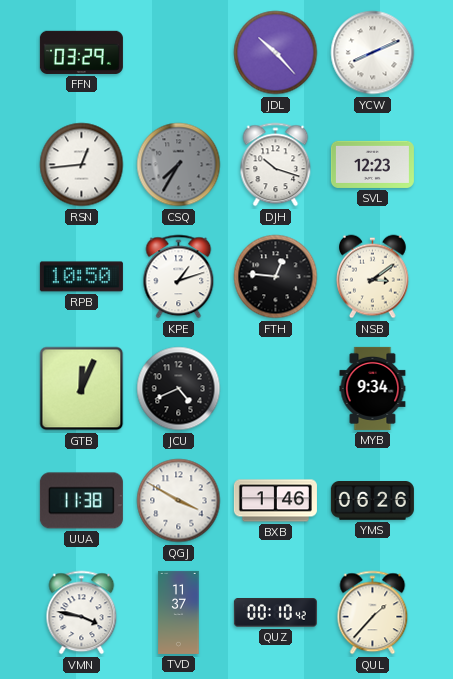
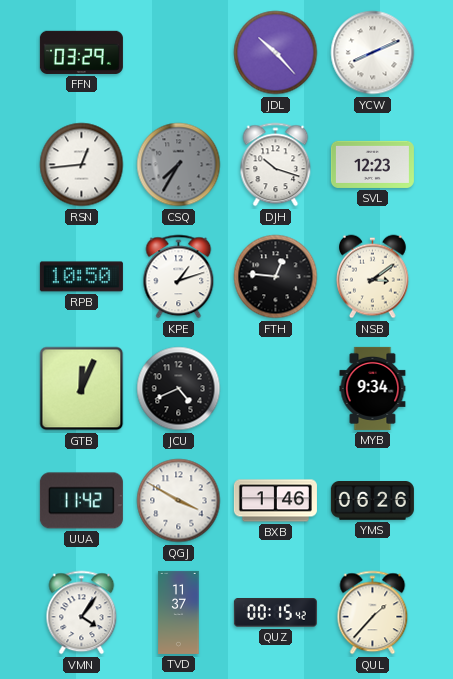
UUA: 11:38 -> 11:42 (81, 501)
VMN: 3:47 -> 4:06 (82, 613)
QUZ: 00:10 -> 00:15 (275, 613)
